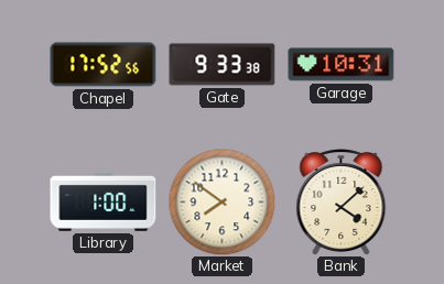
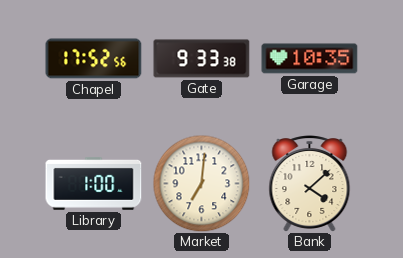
Garage: 10:31 -> 10:35 (310, 59)
Market: 7:51 -> 7:01 (201, 183)
